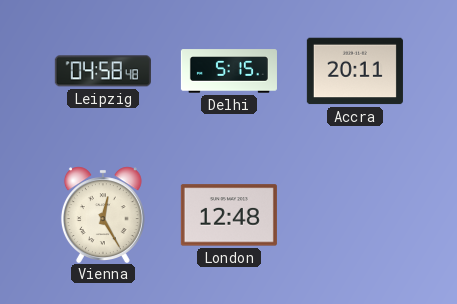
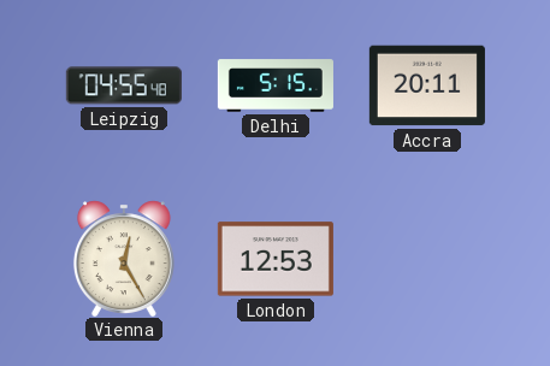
Leipzig: 04:58 -> 04:55 (124, 85)
London: 12:48 -> 12:53 (276, 259)
